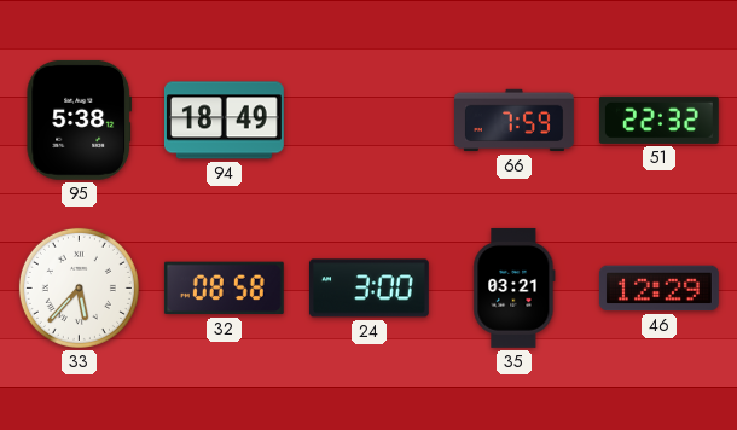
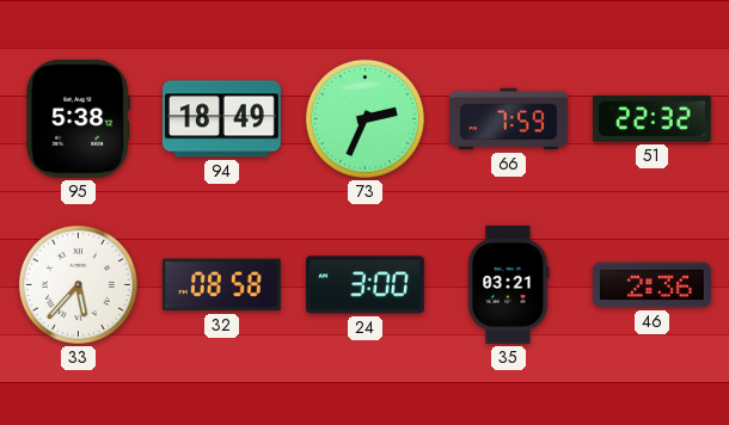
73: none -> 2:34 (364, 118)
46: 12:29 -> 2:36 (651, 285)
